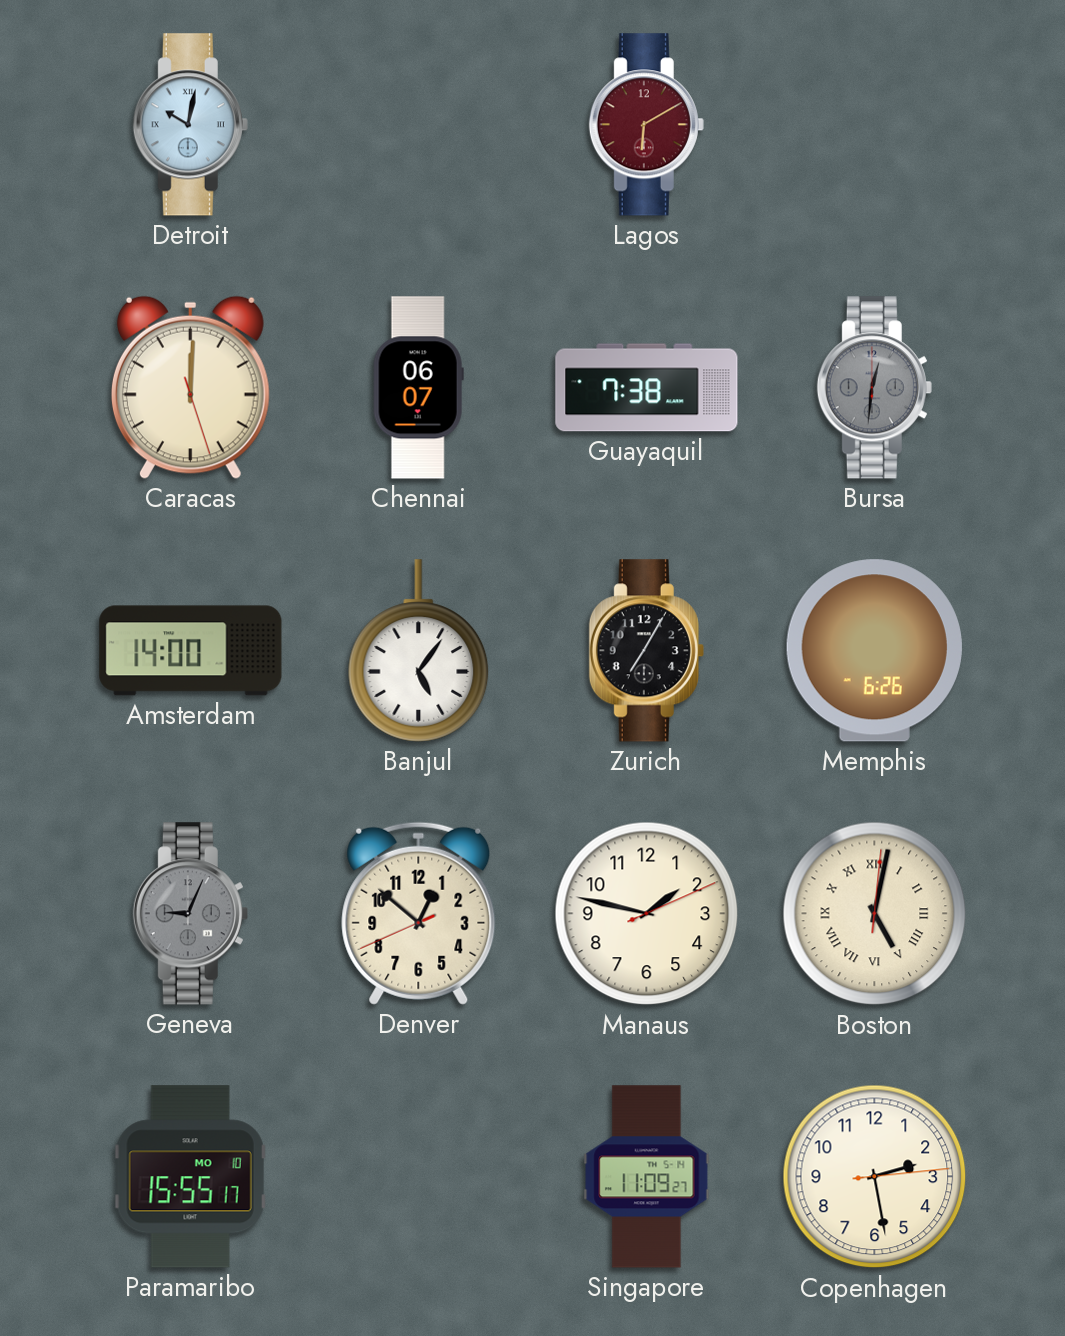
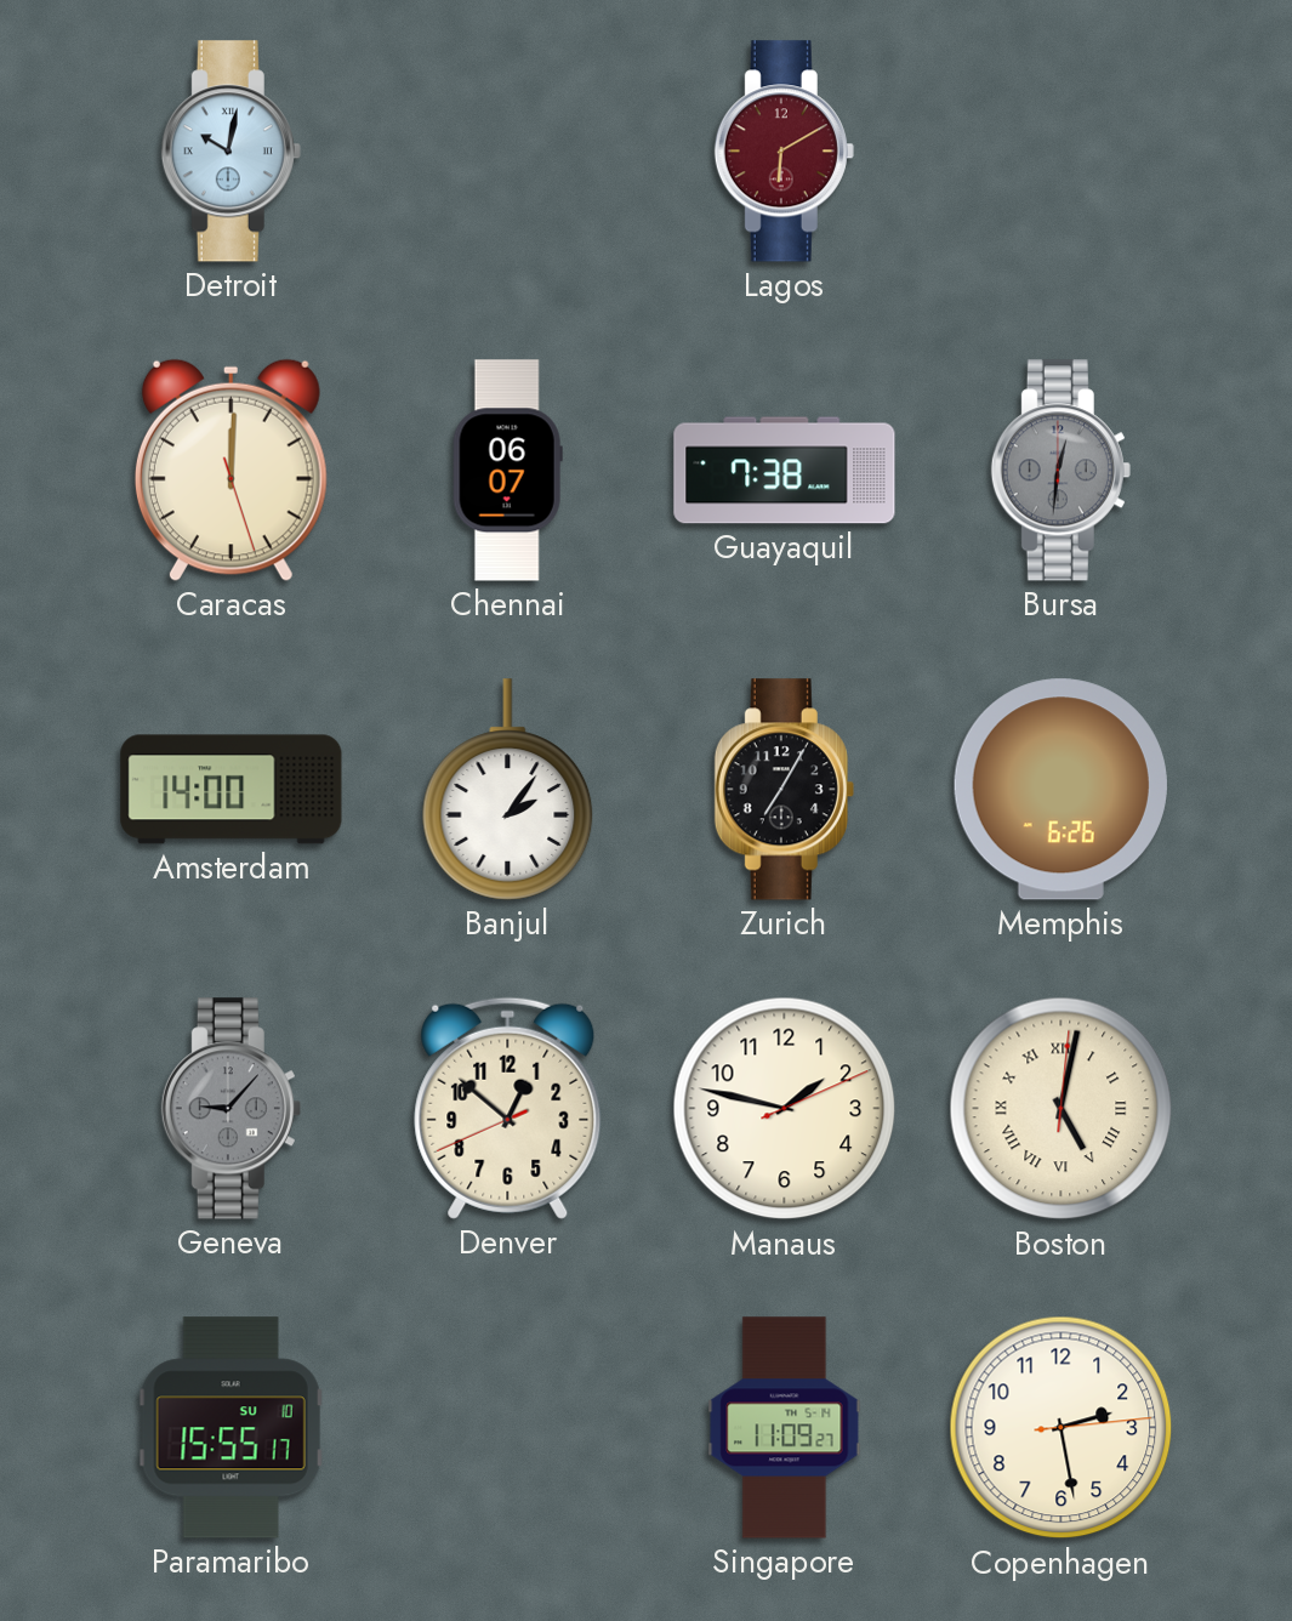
Banjul: 5:06 -> 2:06 (508, 790)
Geneva: 9:04 -> 9:07 (230, 1109)
Paramaribo date: MO 10 -> SU 10 (230, 1428)
